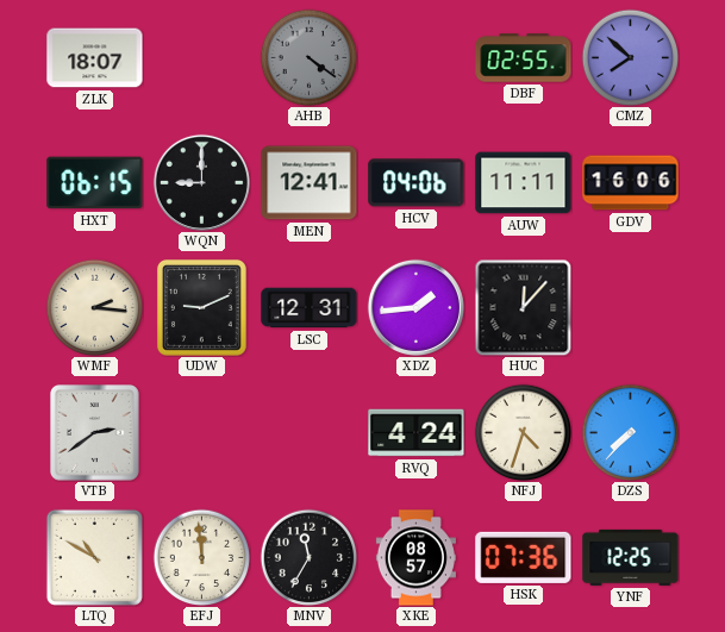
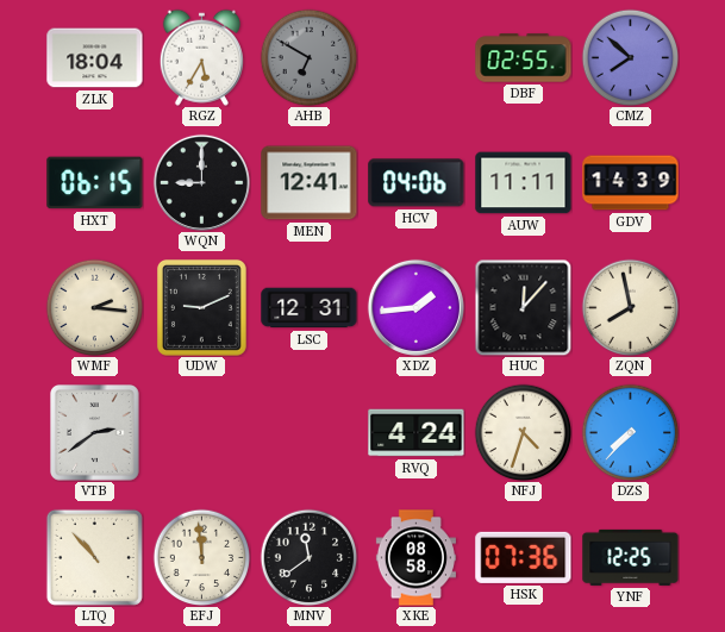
ZLK: 18:07 -> 18:04 (95, 58)
RGZ: none -> 5:35 (201, 57)
AHB: 4:21 -> 6:50 (308, 57)
GDV: 16:06 -> 14:39 (631, 183)
ZQN: none -> 7:58 (630, 307)
LTQ: 10:50 -> 10:53 (94, 557)
MNV: 11:35 -> 11:39 (308, 557)
XKE: 08:57 -> 08:58 (415, 558)
